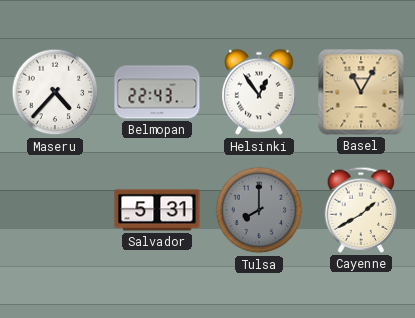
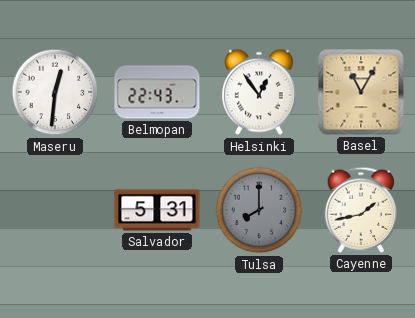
Maseru: 4:37 -> 12:31 (55, 92)
Cayenne: 1:40 -> 1:43 (361, 210)
